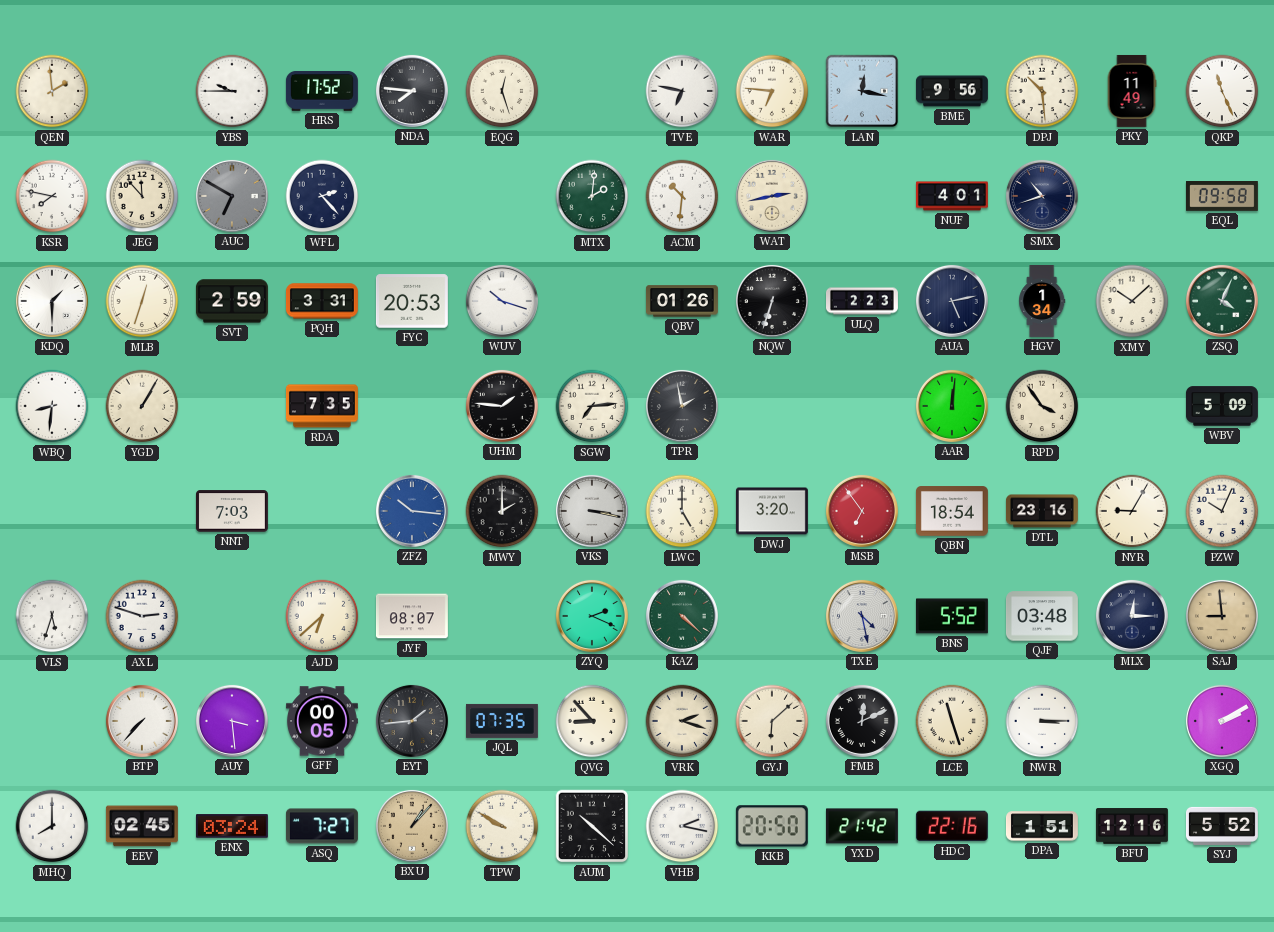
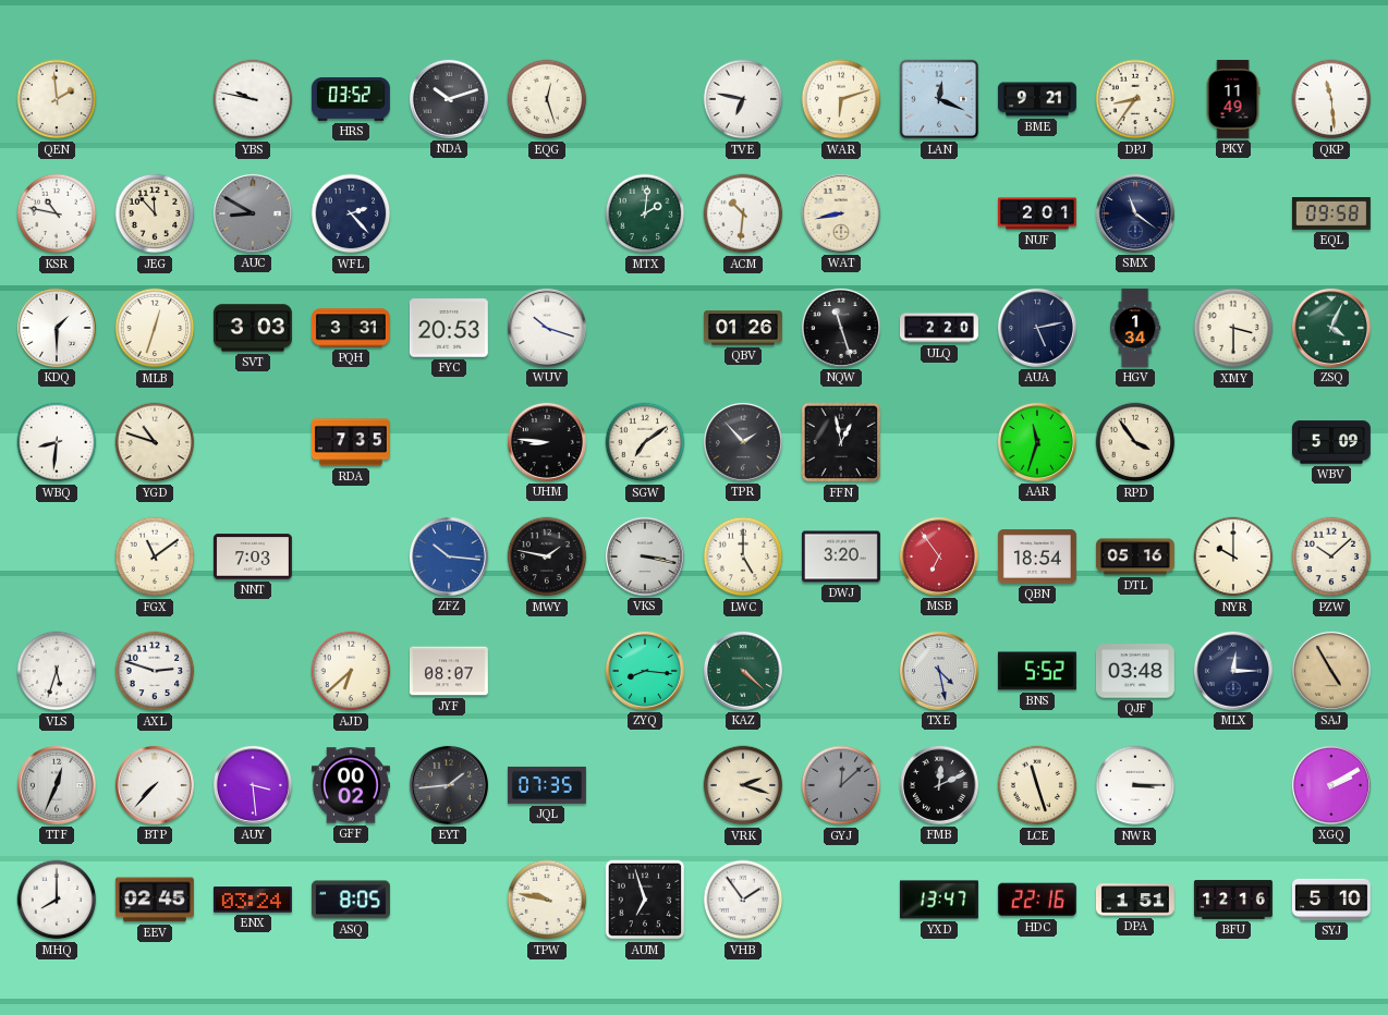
YBS: 9:45 -> 9:47 (253, 99)
HRS: 17:52 -> 03:52 (351, 99)
NDA: 7:46 -> 10:12 (449, 99)
WAR: 6:46 -> 6:12 (841, 99)
LAN: 12:17 -> 12:19 (939, 99)
BME: 9:56 -> 9:21 (1037, 99)
DPJ: 10:29 -> 8:36 (1135, 99)
QKP: 11:26 -> 11:29 (1331, 99)
KSR: 7:47 -> 10:47 (57, 213)
AUC: 6:50 -> 8:50 (253, 213)
WAT: 2:43 -> 8:43 (841, 213)
NUF: 4:01 -> 2:01 (1037, 213)
SMX: 10:42 -> 11:21 (1135, 213)
SVT: 2:59 -> 3:03 (253, 328)
NQW: 6:33 -> 11:27 (841, 328)
ULQ: 2:23 -> 2:20 (940, 328)
XMY: 10:08 -> 3:30 (1233, 328)
YGD: 1:05 -> 10:48 (155, 442)
UHM: 1:46 -> 8:46 (547, 442)
SGW: 7:14 -> 7:09 (645, 442)
TPR: 1:58 -> 1:53 (743, 442)
FFN: none -> 12:58 (841, 442)
AAR: 12:01 -> 11:33 (1037, 442)
FGX: none -> 11:09 (155, 557)
MWY: 2:00 -> 1:47 (547, 557)
DTL: 23:16 -> 05:16 (1135, 557)
NYR: 9:05 -> 10:00 (1233, 557)
PZW: 10:04 -> 10:08 (1331, 557)
ZYQ: 2:19 -> 8:16 (645, 671)
SAJ: 8:59 -> 4:55 (1331, 671)
TTF: none -> 12:34 (57, 785)
GFF: 00:05 -> 00:02 (351, 785)
QVG: 8:53 -> none (592, 721)
GYJ: 6:08 -> 12:08 (841, 785)
GYJ dial: cream -> grey (841, 785)
ASQ: 7:27 -> 8:05 (351, 900)
BXU: 1:07 -> none (412, 826)
TPW: 9:50 -> 9:47 (547, 900)
AUM: 10:22 -> 6:57 (645, 900)
VHB: 2:17 -> 1:54 (743, 900)
KKB: 20:50 -> none (772, 826)
YXD: 21:42 -> 13:47 (939, 900)
SYJ: 5:52 -> 5:10 (1331, 900)
